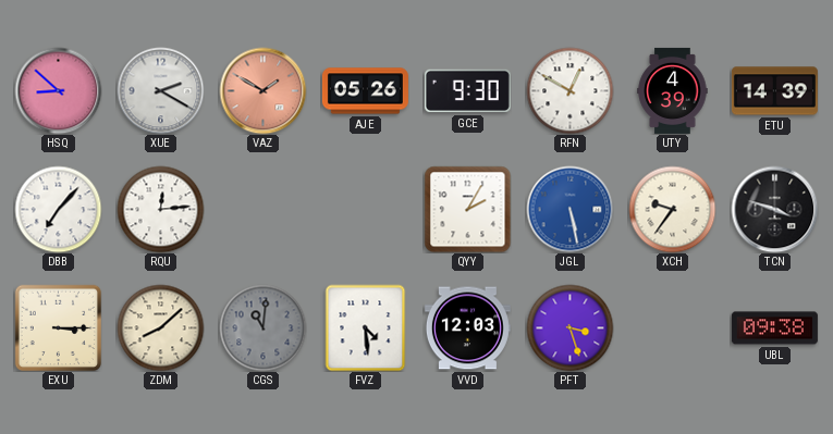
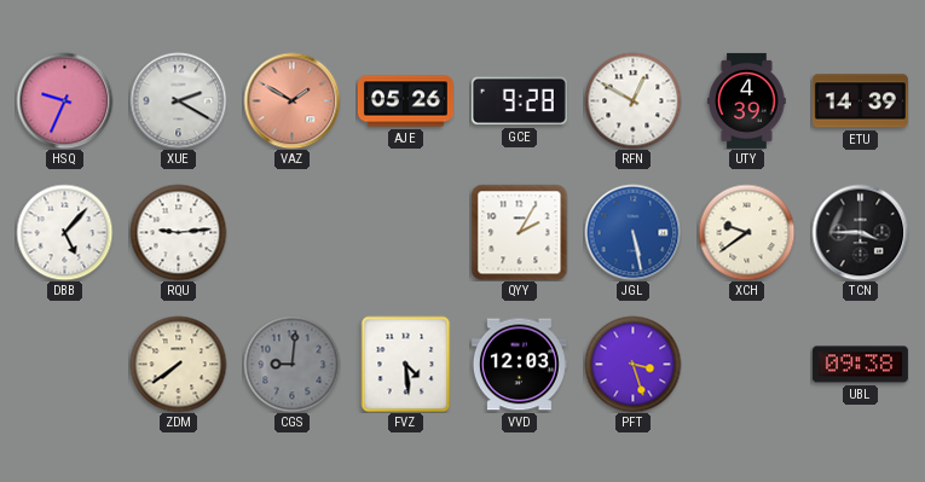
HSQ: 8:52 -> 9:34 (64, 100)
GCE: 9:30 -> 9:28 (519, 101)
DBB: 7:07 -> 5:07 (64, 232)
RQU: 12:14 -> 9:14 (178, 232)
XCH: 9:36 -> 9:39 (746, 232)
TCN: 3:48 -> 3:45 (860, 232)
EXU: 3:15 -> none (58, 327)
ZDM: 8:08 -> 7:39 (178, 364)
CGS: 11:01 -> 9:01 (291, 364)
